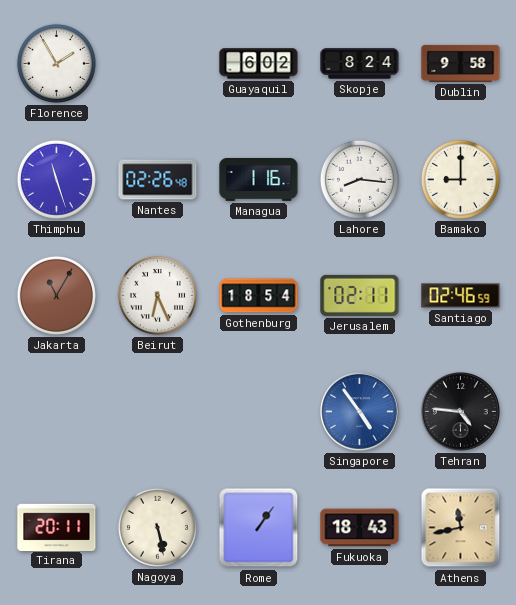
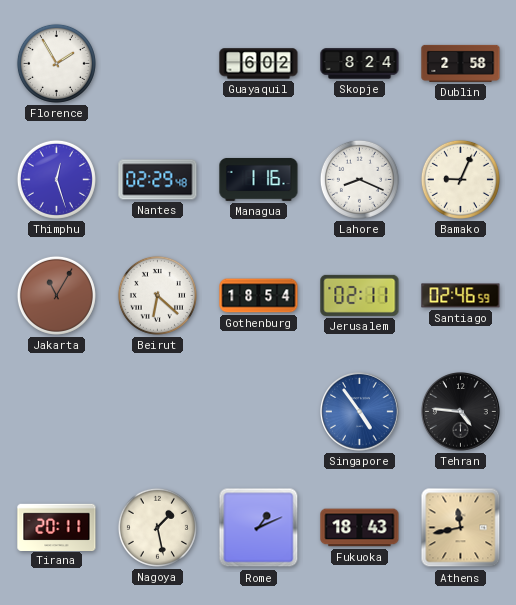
Dublin: 9:58 -> 2:58 (461, 63)
Thimphu: 11:27 -> 12:27 (56, 179)
Nantes: 02:26 -> 02:29 (158, 180)
Lahore: 8:16 -> 8:19 (359, 179)
Bamako: 9:00 -> 9:04 (460, 179)
Beirut: 6:26 -> 6:22 (157, 295)
Nagoya: 5:28 -> 1:28 (157, 527)
Rome: 1:06 -> 1:11 (259, 528)
